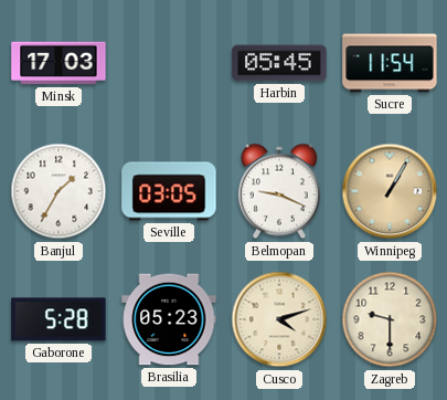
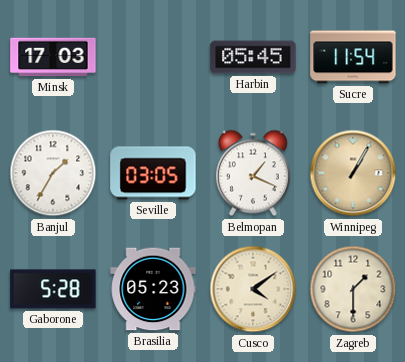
Belmopan: 9:19 -> 1:19 (253, 173)
Cusco: 4:12 -> 4:09 (253, 289)
Zagreb: 9:30 -> 1:30 (353, 289)
